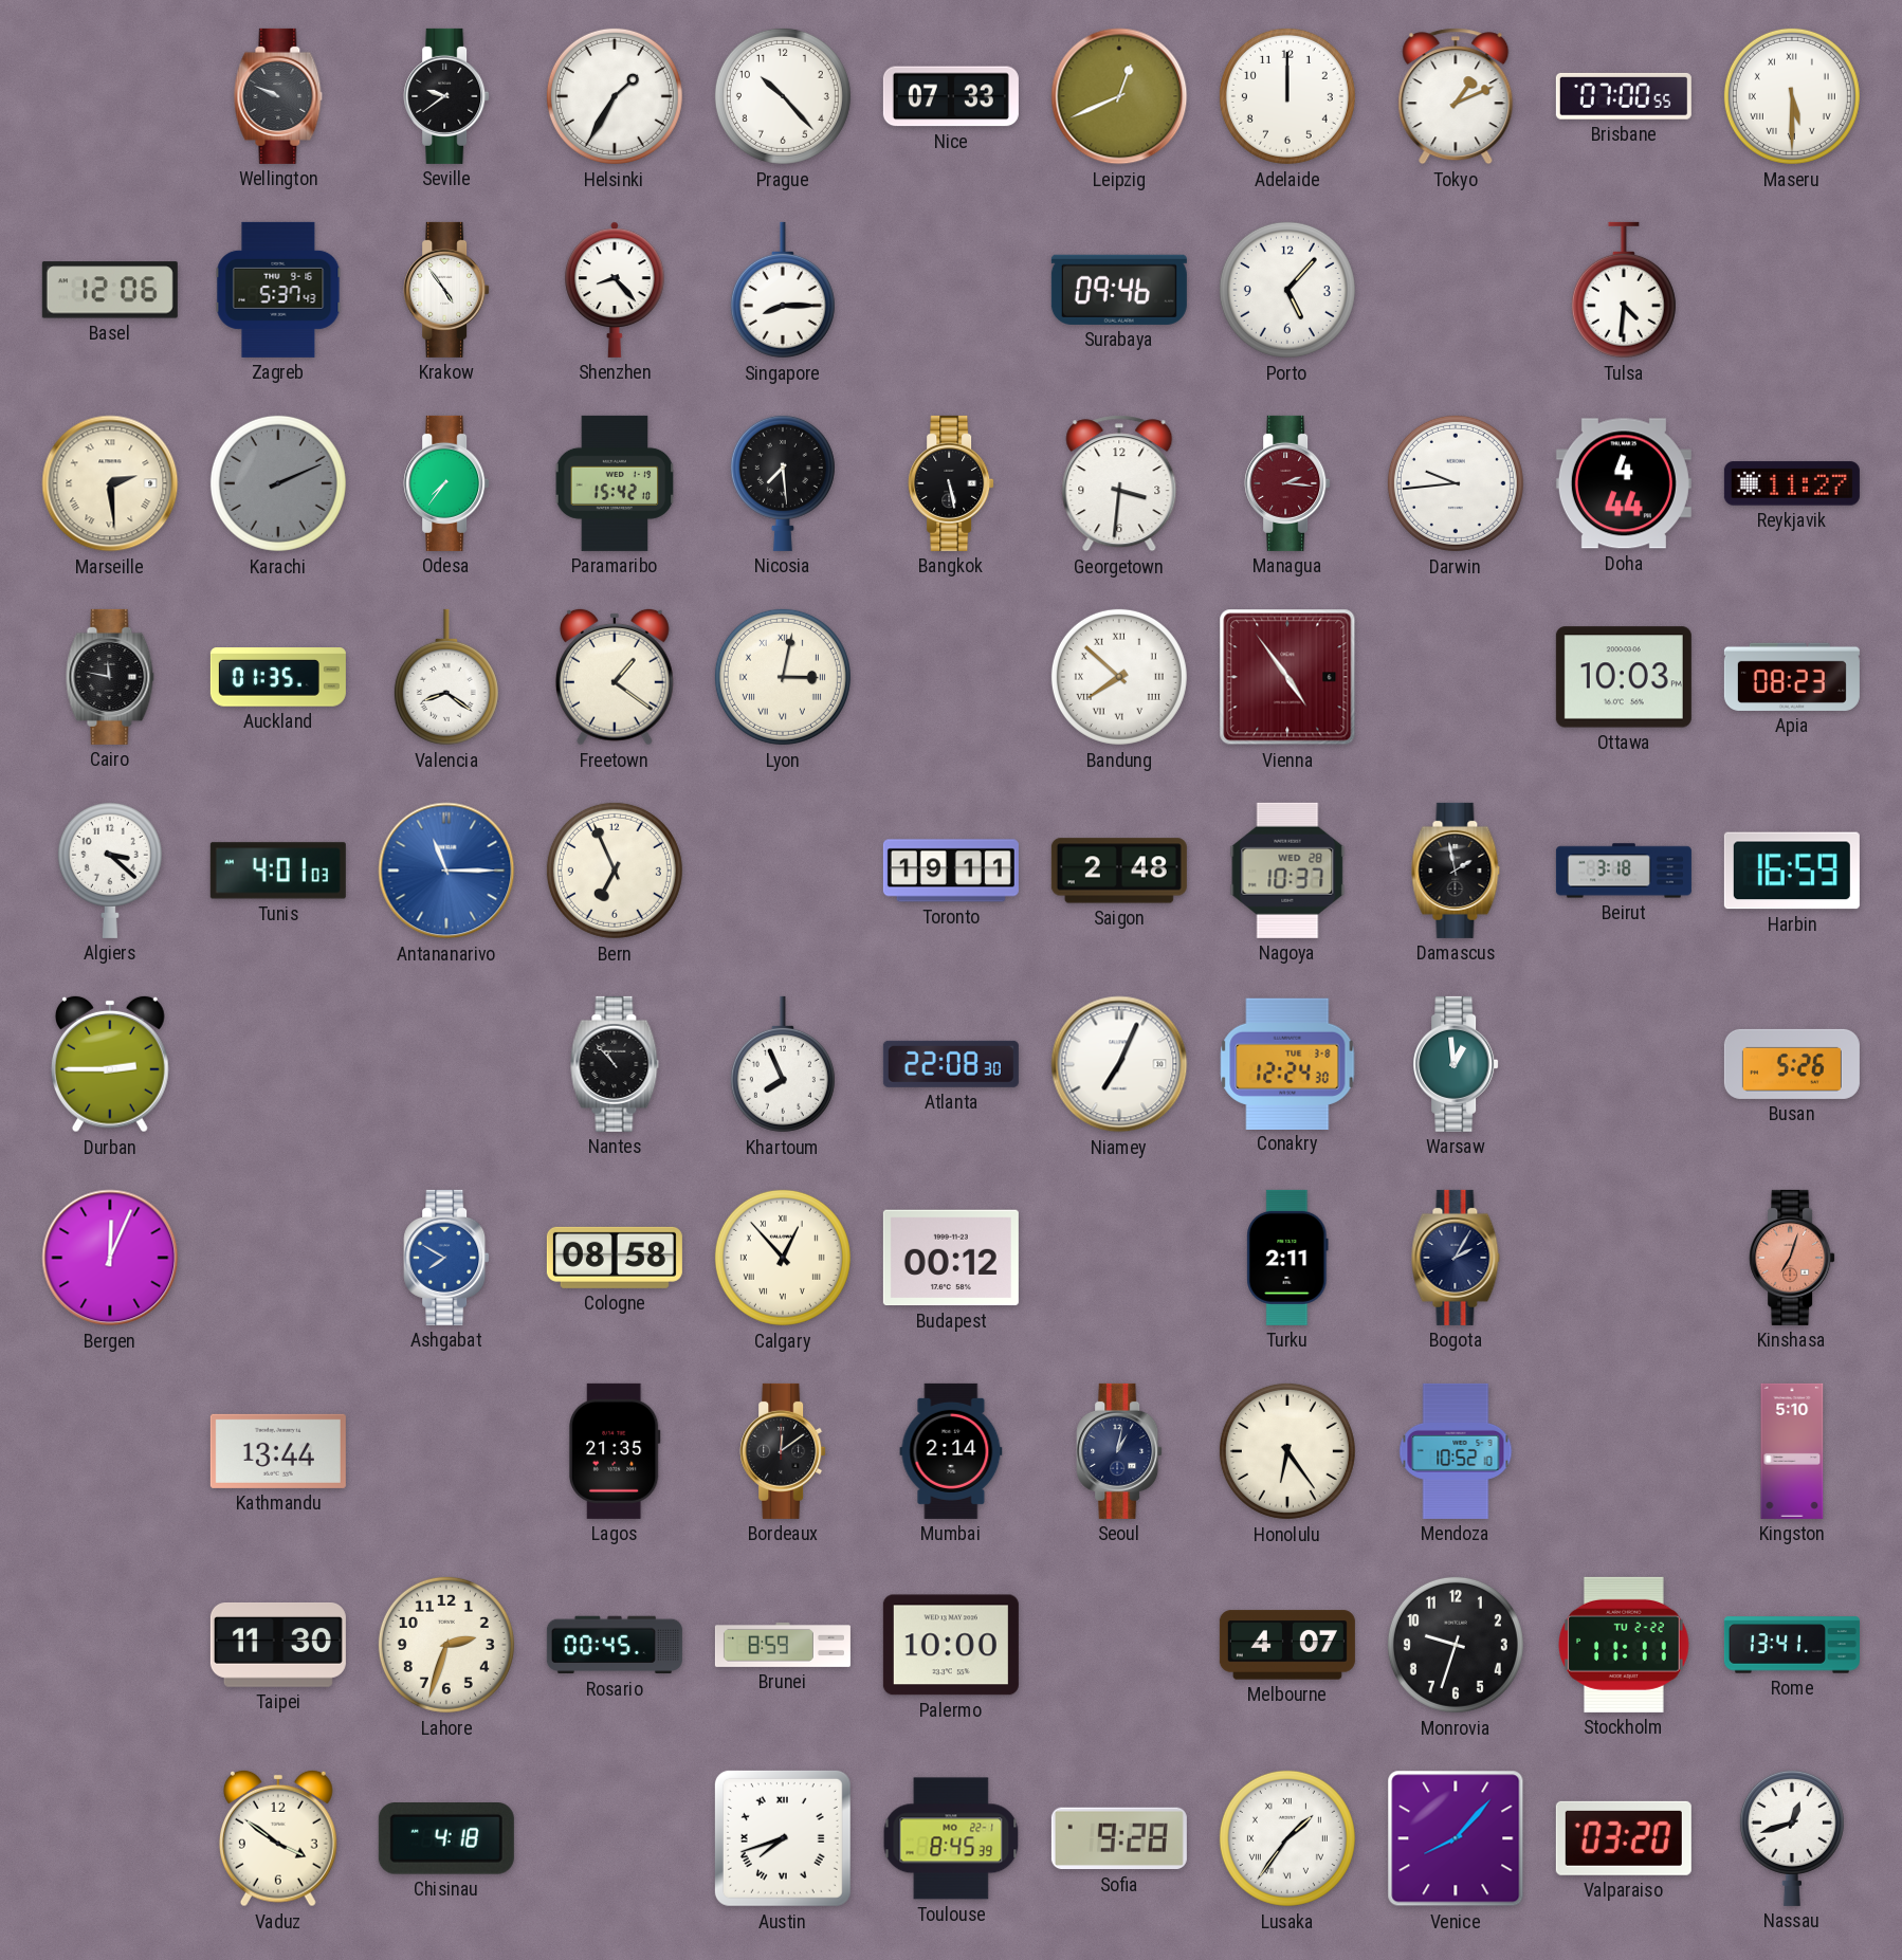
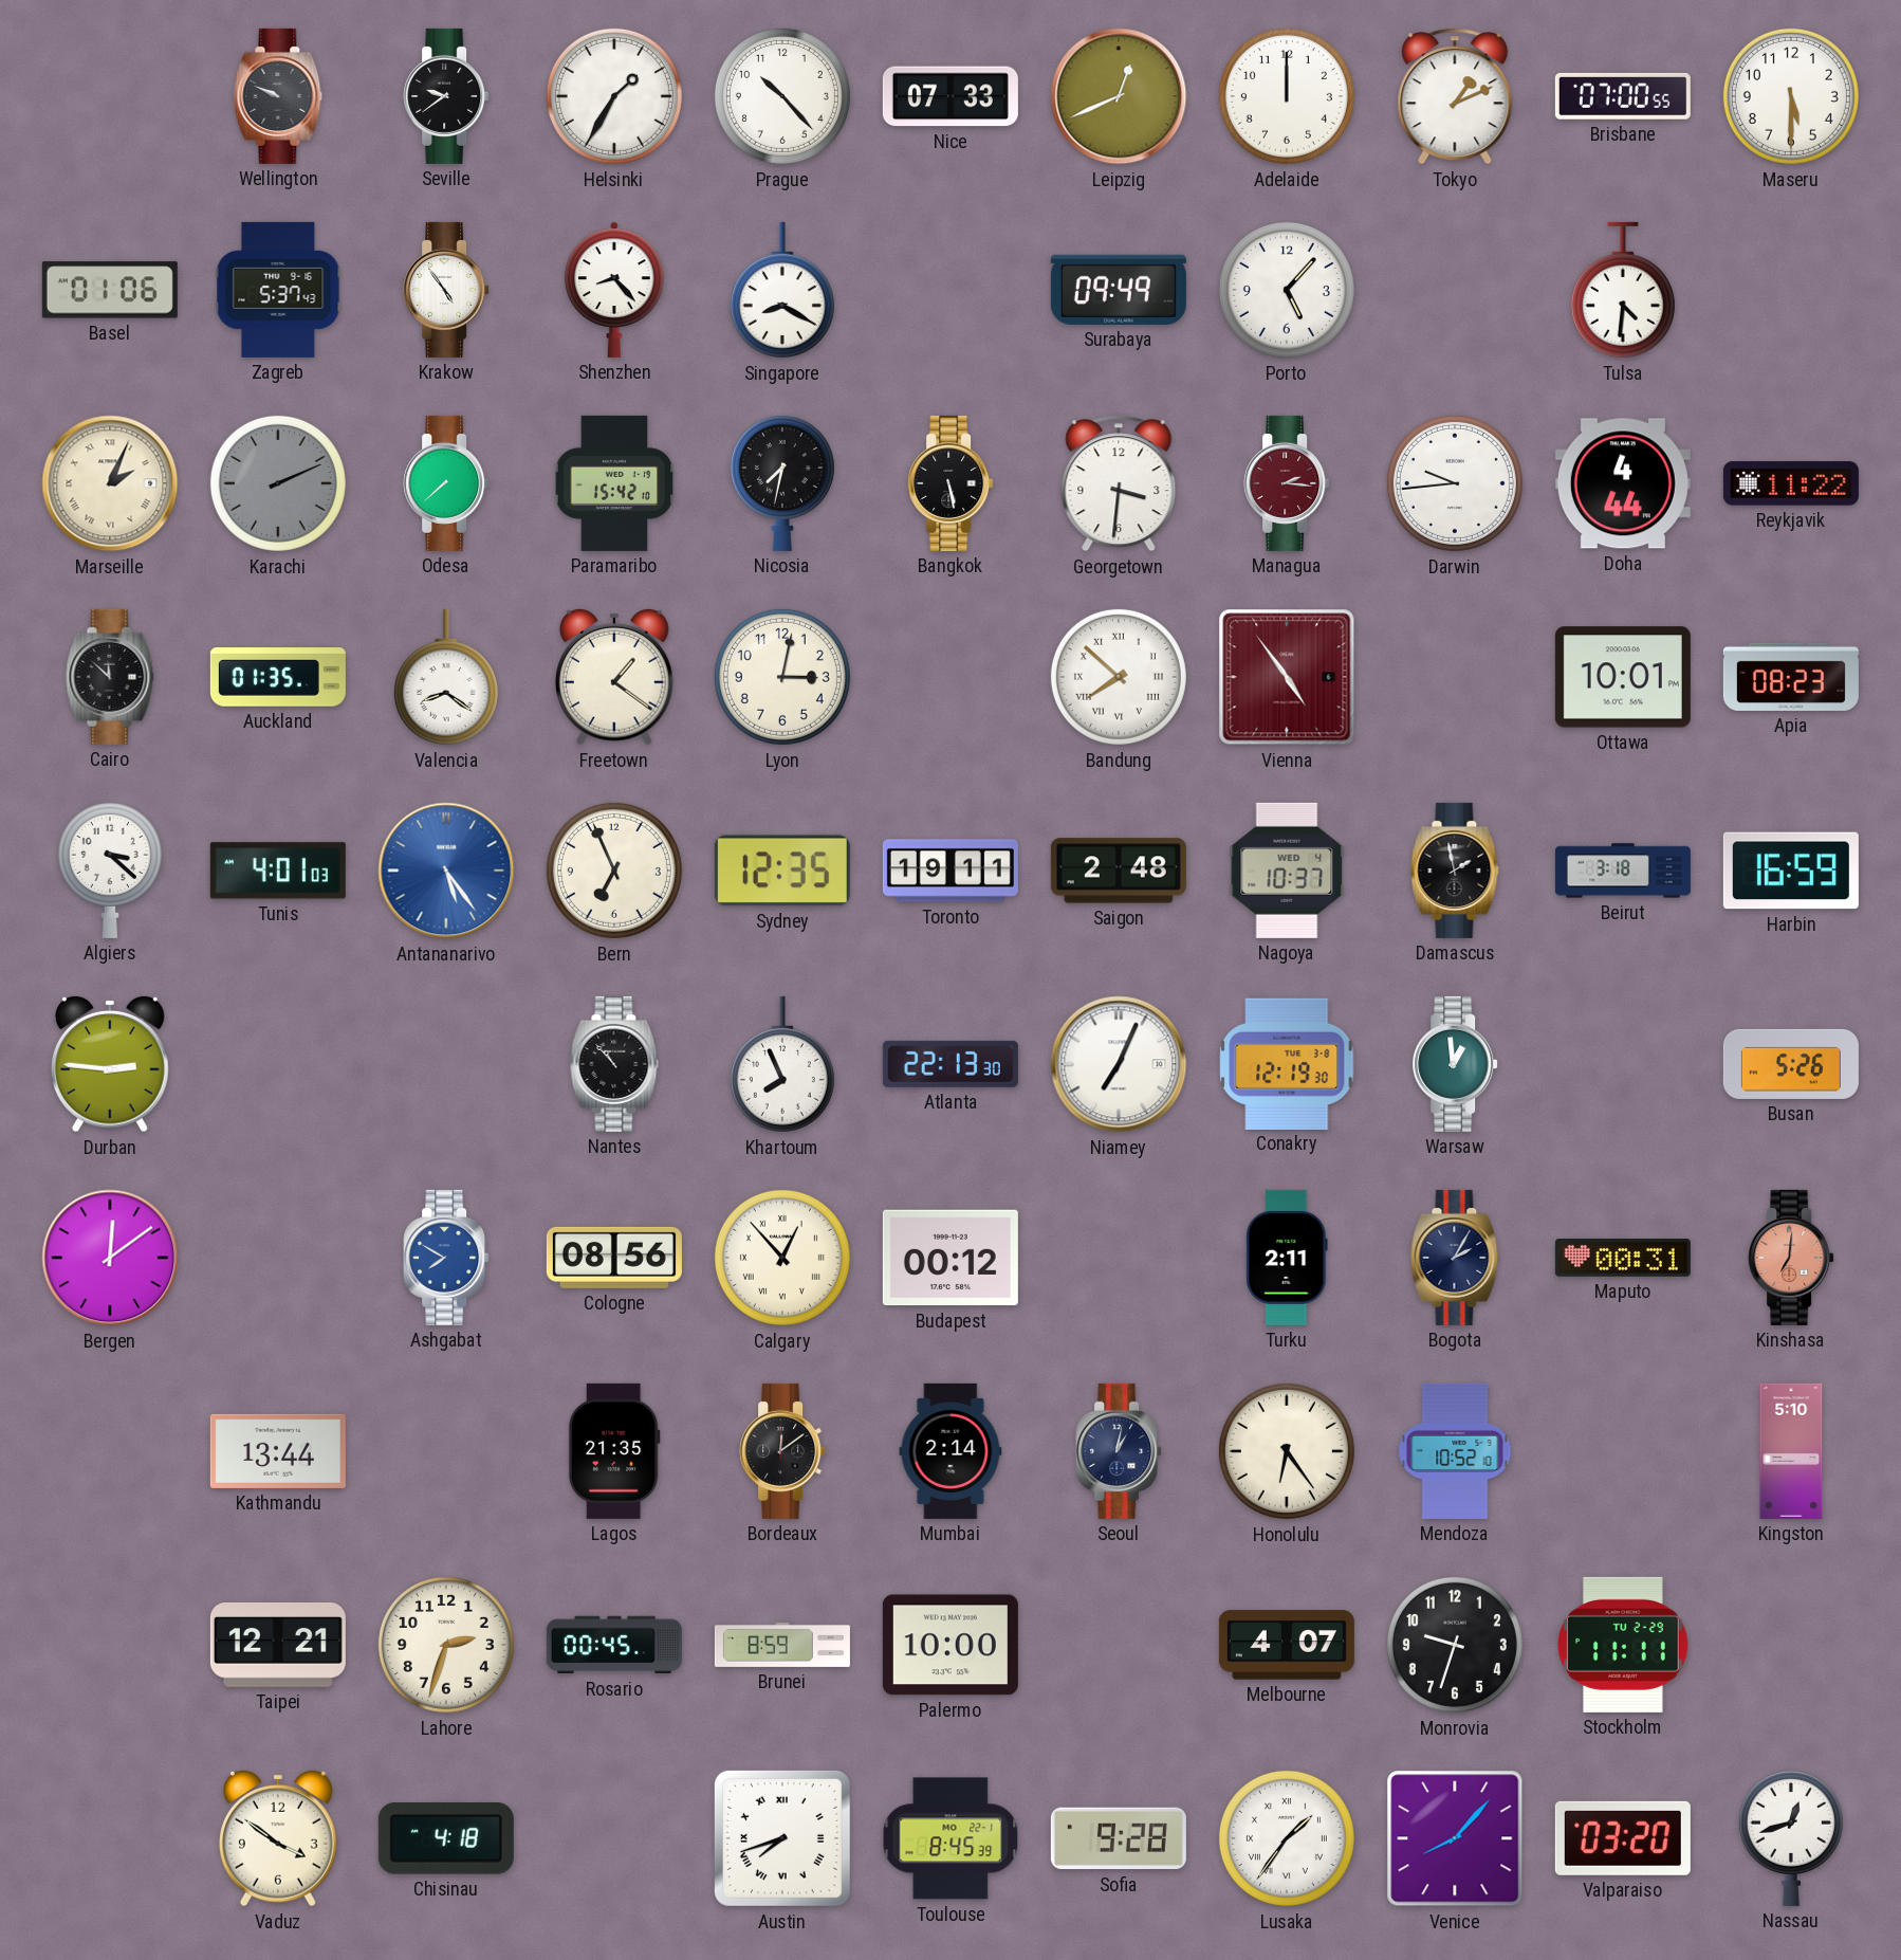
Maseru numerals: Roman -> Arabic (1791, 96)
Basel: 12:06 -> 01:06 (110, 290)
Singapore: 8:15 -> 8:20 (782, 290)
Surabaya: 09:46 -> 09:49 (1119, 290)
Marseille: 2:29 -> 2:04 (110, 483)
Odesa: 7:36 -> 7:38 (446, 483)
Nicosia: 7:29 -> 7:32 (782, 482)
Reykjavik: 11:27 -> 11:22 (1791, 483)
Cairo: 11:47 -> 11:52 (110, 677)
Lyon numerals: Roman -> Arabic (782, 677)
Ottawa: 10:03 -> 10:01 (1623, 677)
Antananarivo: 11:15 -> 5:24 (446, 871)
Sydney: none -> 12:35 (782, 871)
Nagoya date: WED 28 -> WED 4 (1287, 871)
Durban: 2:45 -> 2:46 (110, 1064)
Atlanta: 22:08 -> 22:13 (950, 1064)
Conakry: 12:24 -> 12:19 (1287, 1063)
Bergen: 12:04 -> 12:09 (110, 1258)
Cologne: 08:58 -> 08:56 (614, 1258)
Maputo: none -> 00:31 (1623, 1259)
Kinshasa: 7:03 -> 7:01 (1791, 1258)
Taipei: 11:30 -> 12:21 (278, 1646)
Stockholm date: TU 2-22 -> TU 2-29 (1624, 1645)
Rome: 13:41 -> none (1792, 1645)
